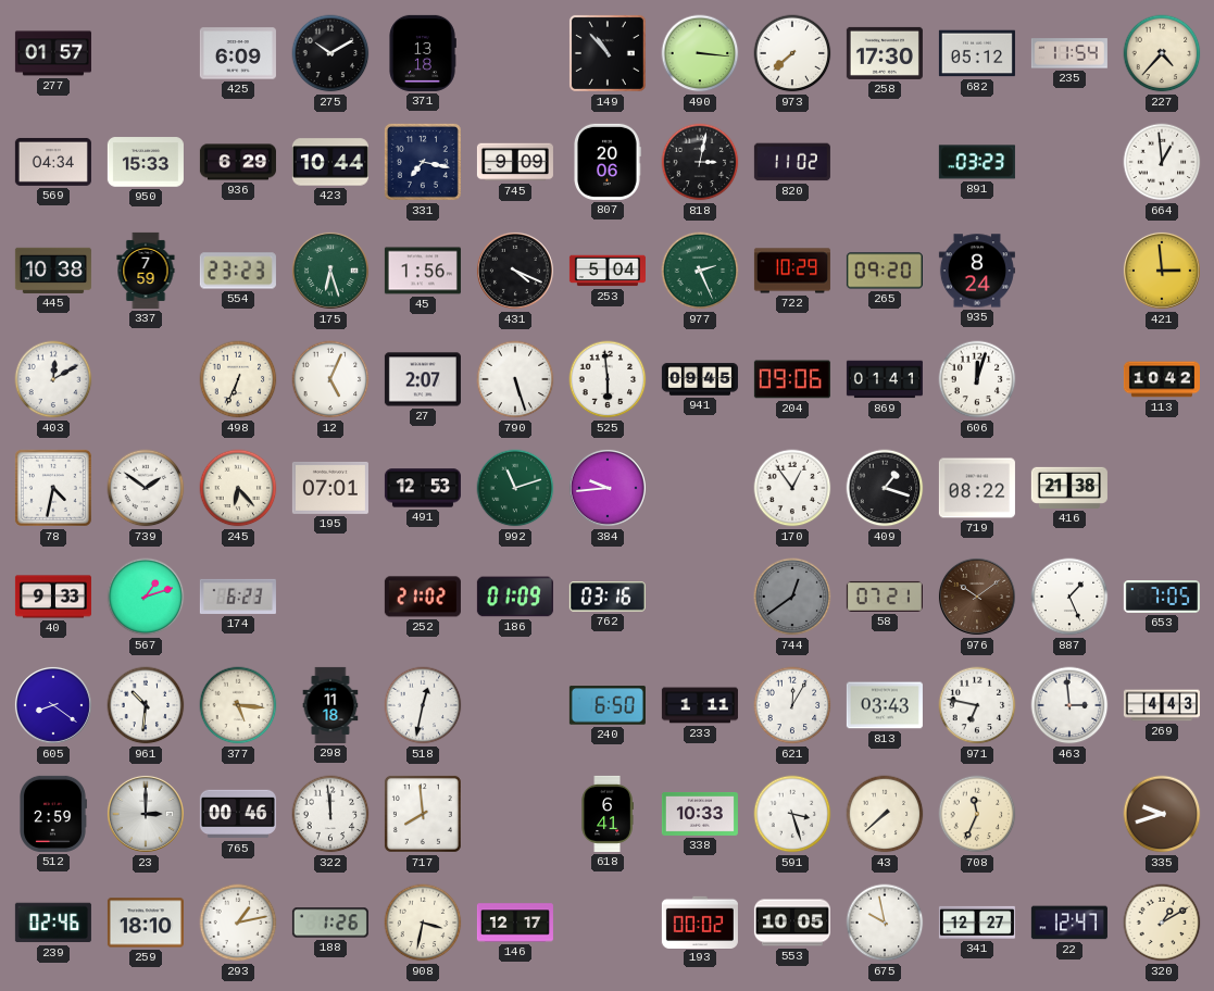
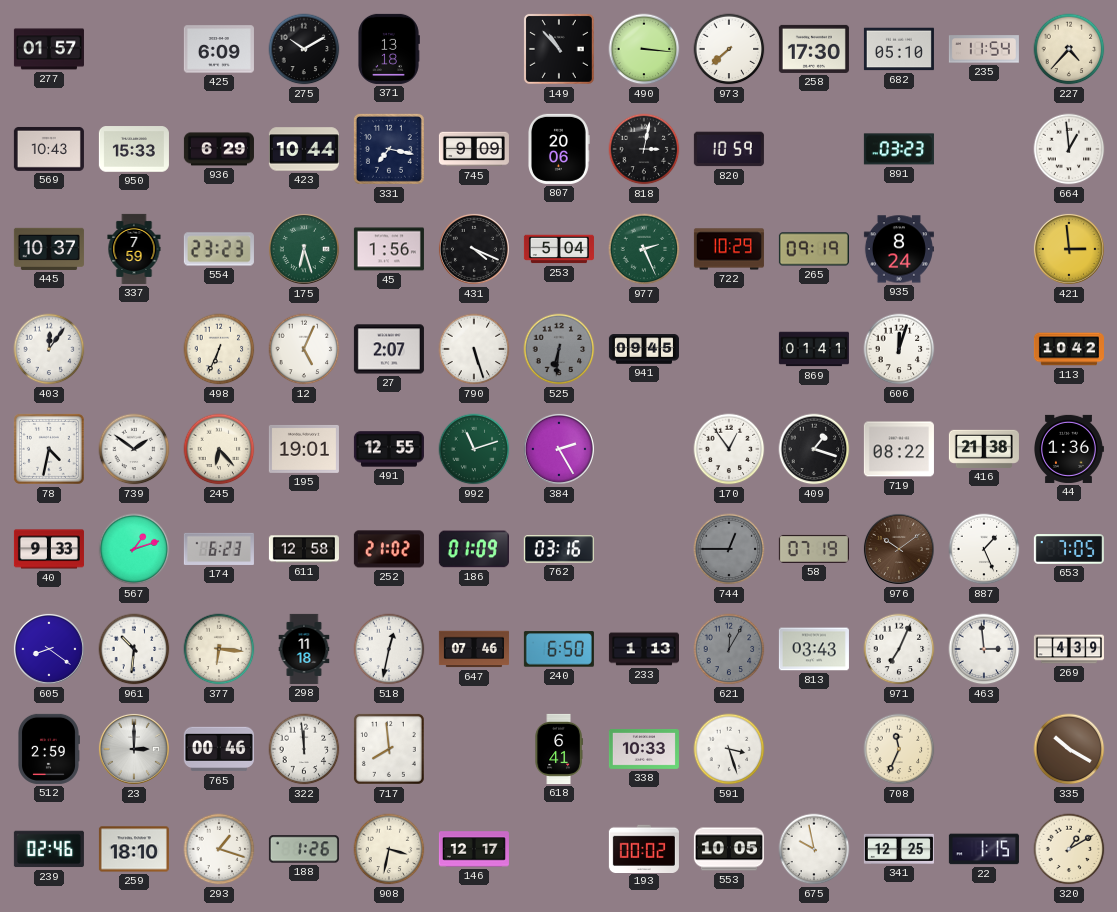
682: 05:12 -> 05:10 (899, 49)
569: 04:34 -> 10:43 (49, 149)
820: 11:02 -> 10:59 (729, 149)
445: 10:38 -> 10:37 (49, 249)
265: 09:20 -> 09:19 (814, 249)
403: 12:10 -> 12:06 (49, 349)
525: 5:59 -> 6:31 (559, 349)
525 dial: white -> grey (559, 349)
204: 09:06 -> none (792, 379)
195: 07:01 -> 19:01 (304, 449)
491: 12:53 -> 12:55 (389, 449)
384: 9:44 -> 2:25 (559, 449)
44: none -> 1:36 (1069, 449)
611: none -> 12:58 (304, 549)
744: 12:39 -> 12:45 (729, 549)
58: 07:21 -> 07:19 (814, 549)
377: 5:16 -> 6:16 (219, 649)
647: none -> 07:46 (474, 649)
233: 1:11 -> 1:13 (644, 649)
621 dial: white -> grey (729, 649)
971: 6:47 -> 7:04 (899, 649)
269: 4:43 -> 4:39 (1069, 649)
43: 7:38 -> none (885, 814)
335: 9:42 -> 10:20 (1069, 749)
293: 1:13 -> 1:18 (219, 849)
341: 12:27 -> 12:25 (899, 849)
22: 12:47 -> 1:15 (984, 849)
